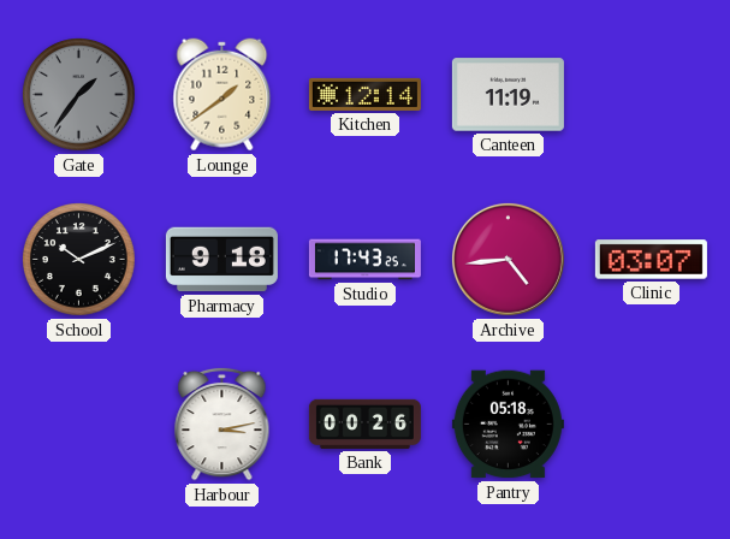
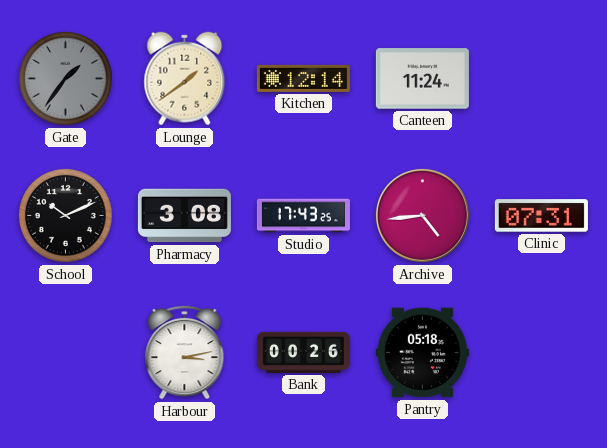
Canteen: 11:19 -> 11:24 (422, 79)
Pharmacy: 9:18 -> 3:08 (184, 216)
Clinic: 03:07 -> 07:31 (541, 216)
